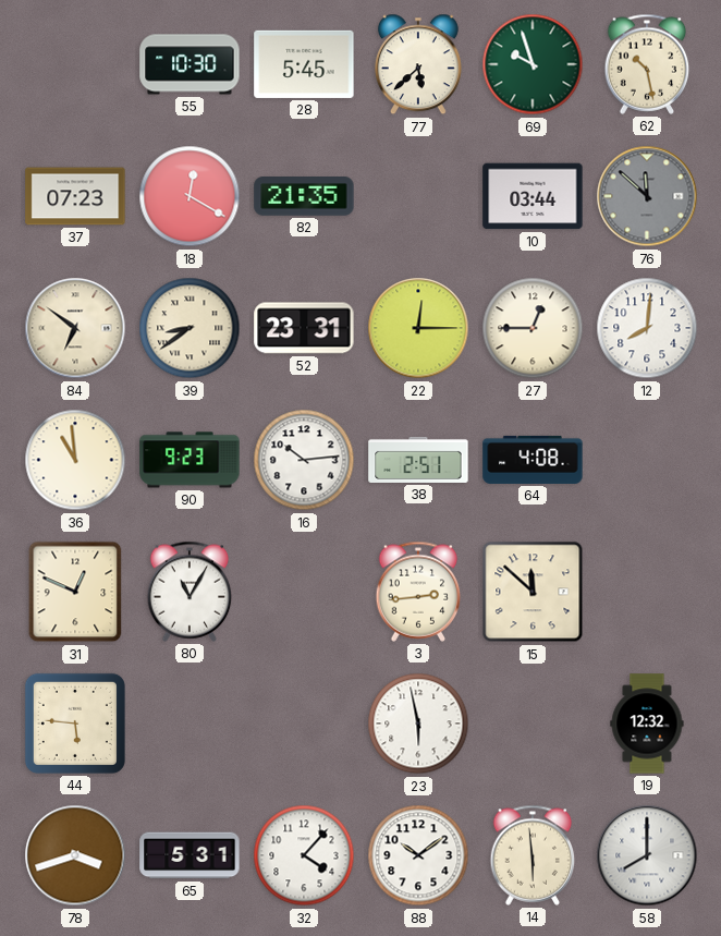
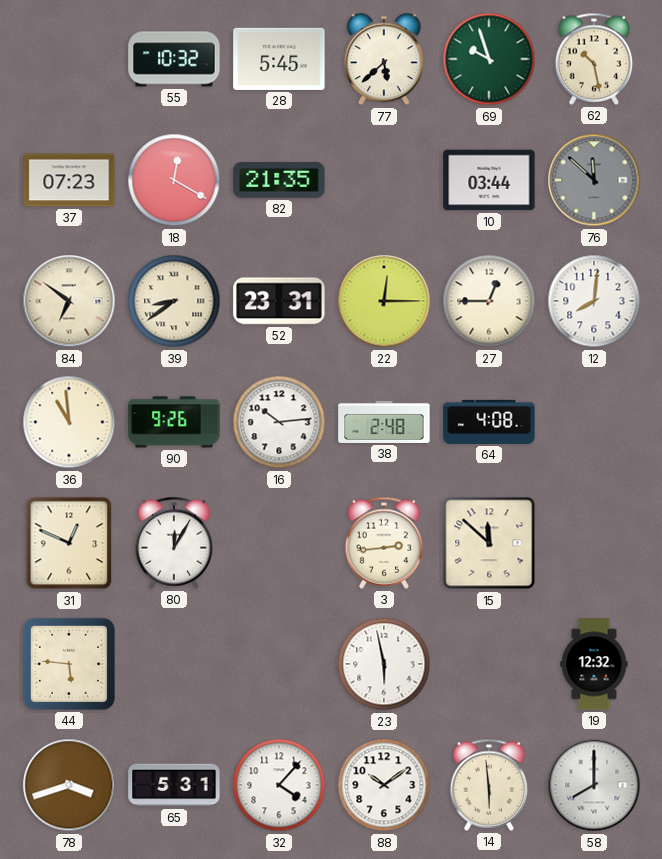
55: 10:30 -> 10:32 (174, 59)
90: 9:23 -> 9:26 (174, 422)
38: 2:51 -> 2:48 (384, 422)
80: 11:05 -> 12:05 (174, 543)
